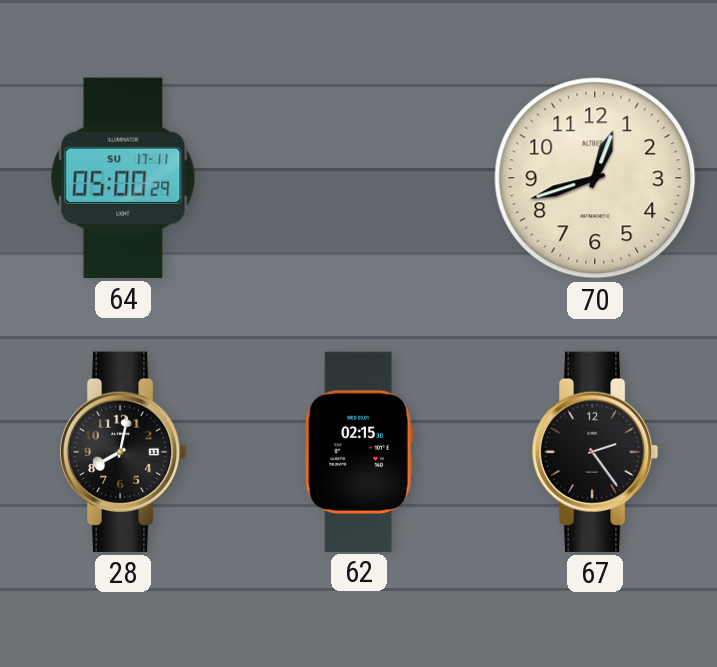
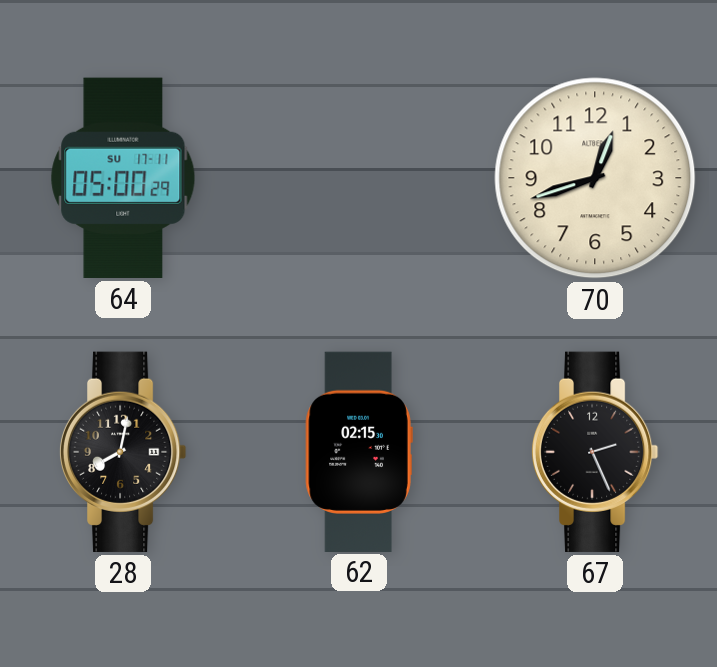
67: 2:24 -> 2:26 (595, 452)
